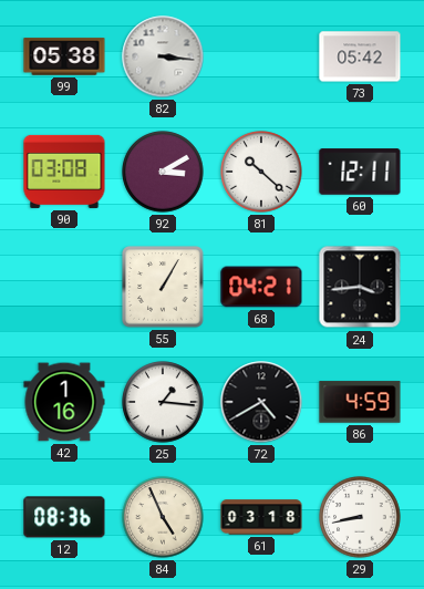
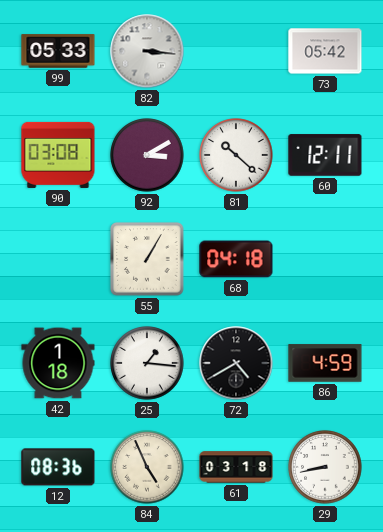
99: 05:38 -> 05:33 (58, 51)
68: 04:21 -> 04:18 (236, 259)
24: 3:44 -> none (360, 287)
42: 1:16 -> 1:18 (58, 363)
